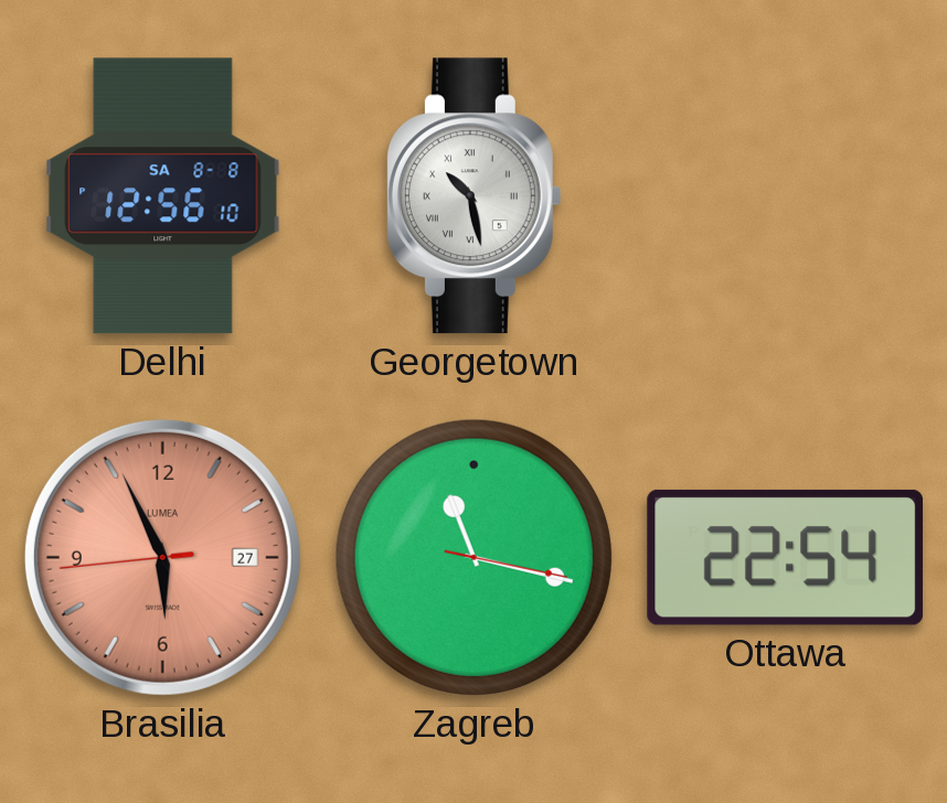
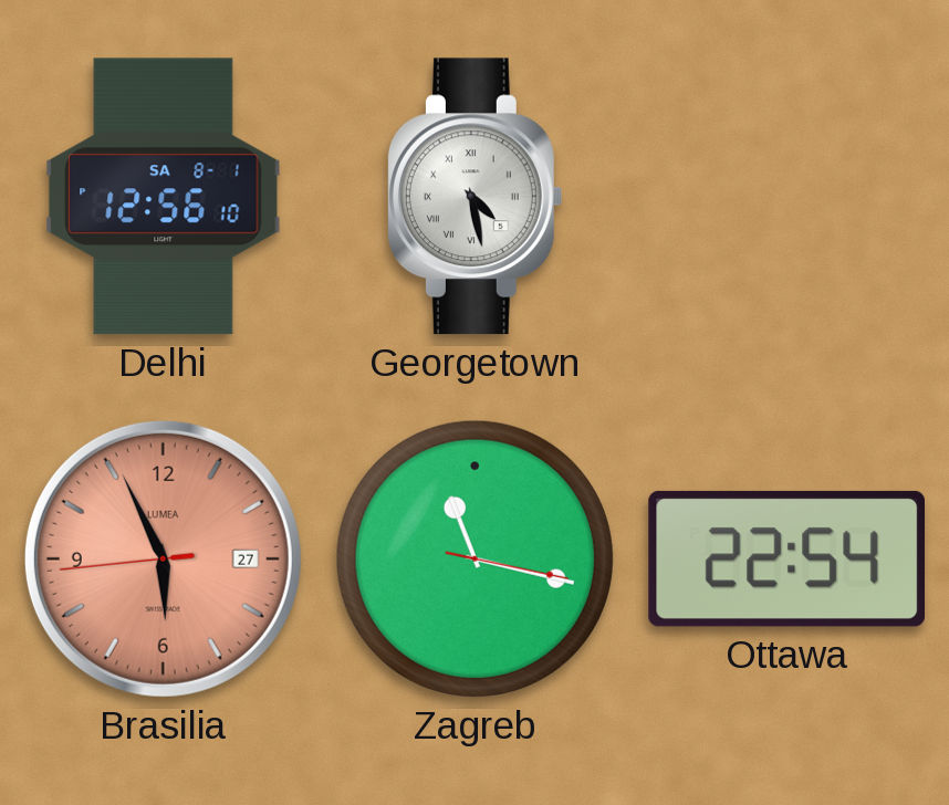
Delhi date: SA 8-8 -> SA 8-1 (164, 197)
Georgetown: 10:28 -> 4:28 (474, 197)
